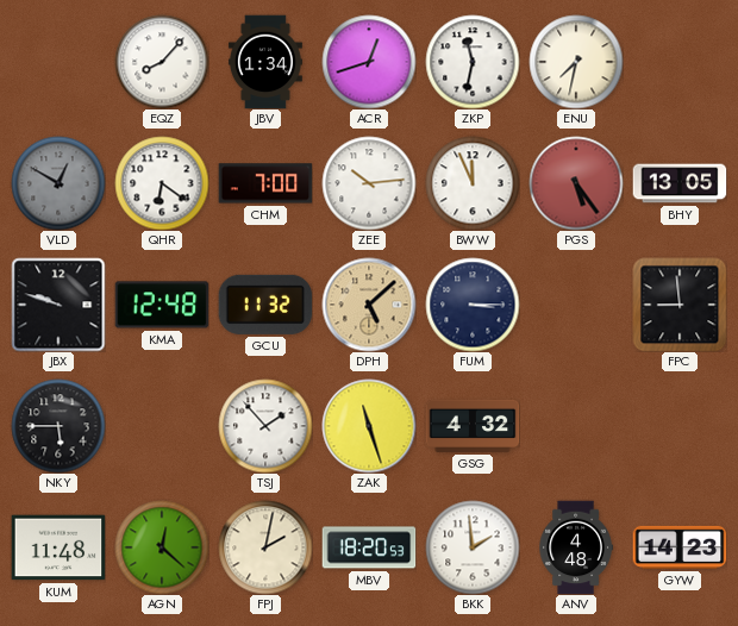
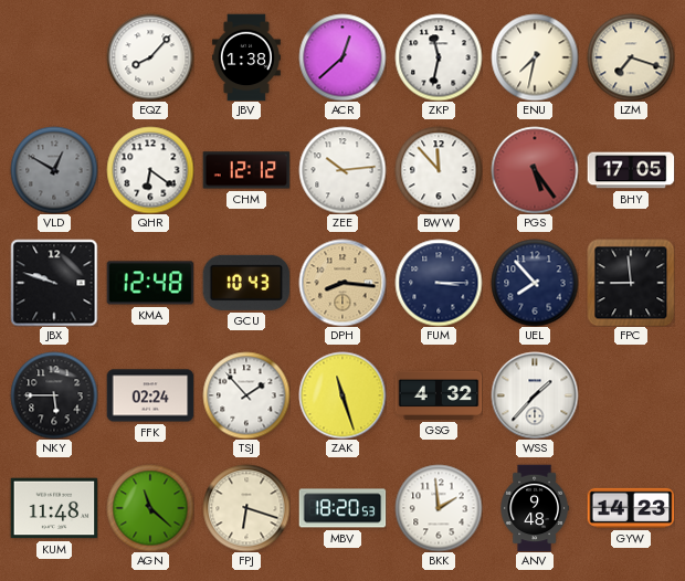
JBV: 1:34 -> 1:38 (246, 57)
ACR: 12:42 -> 12:38 (342, 57)
LZM: none -> 7:18 (631, 57)
CHM: 7:00 -> 12:12 (246, 170)
BWW: 11:56 -> 11:53 (439, 170)
BHY: 13:05 -> 17:05 (631, 170)
GCU: 11:32 -> 10:43 (246, 283)
DPH: 5:08 -> 8:16 (342, 283)
UEL: none -> 7:53 (535, 283)
FFK: none -> 02:24 (150, 395)
WSS: none -> 1:37 (535, 395)
AGN: 12:22 -> 11:22 (150, 508)
FPJ: 2:02 -> 6:18 (246, 508)
ANV: 4:48 -> 9:48 (535, 508)
